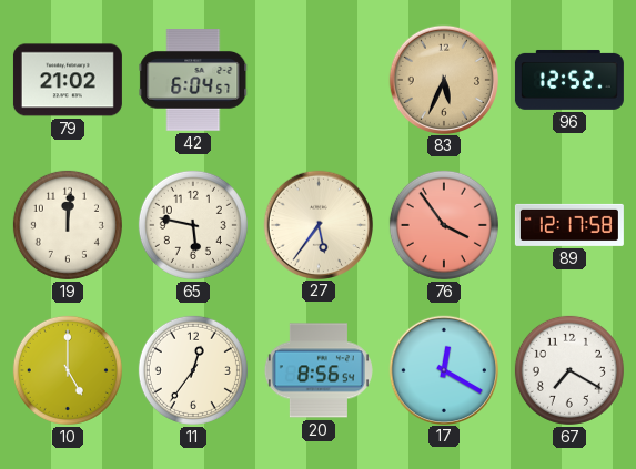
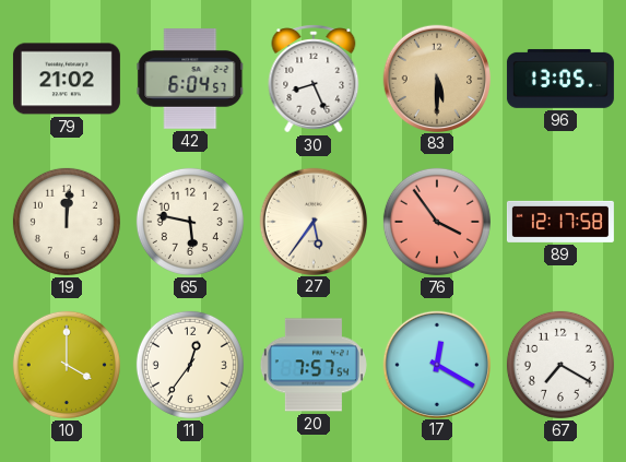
30: none -> 8:26 (314, 79)
83: 5:34 -> 5:30 (436, 78)
96: 12:52 -> 13:05 (560, 79)
10: 5:00 -> 4:00 (67, 365)
20: 8:56 -> 7:57 (314, 365)
